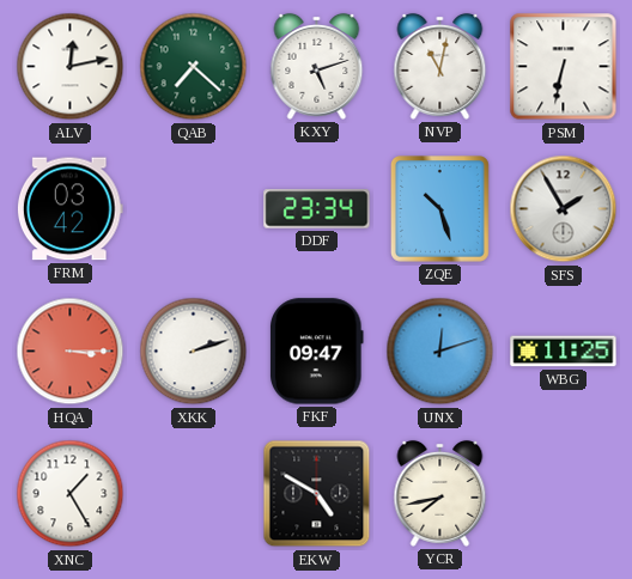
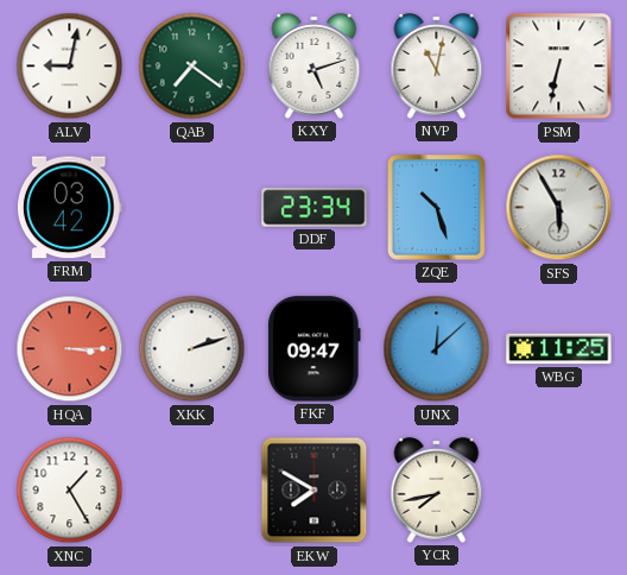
ALV: 12:13 -> 9:02 (70, 67)
QAB: 7:22 -> 7:21 (192, 67)
SFS: 1:55 -> 5:55 (559, 208)
UNX: 12:12 -> 12:08 (437, 349)
EKW: 4:50 -> 7:50 (315, 491)
